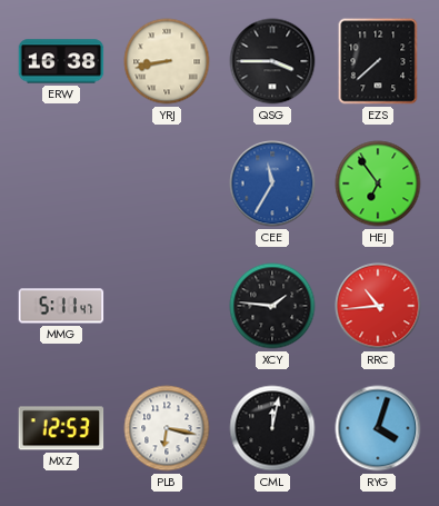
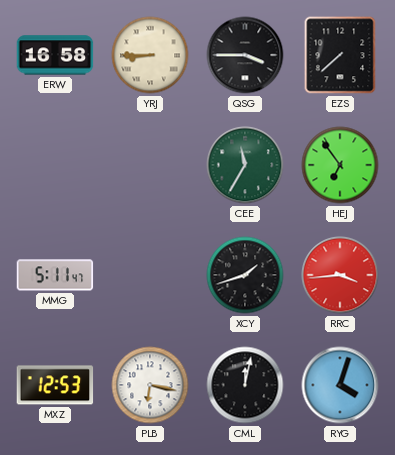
ERW: 16:38 -> 16:58 (55, 55)
YRJ: 8:43 -> 8:45 (150, 55)
CEE dial: blue -> green (245, 165)
XCY: 1:46 -> 1:42 (245, 275)
RRC: 10:44 -> 3:44 (340, 275)
